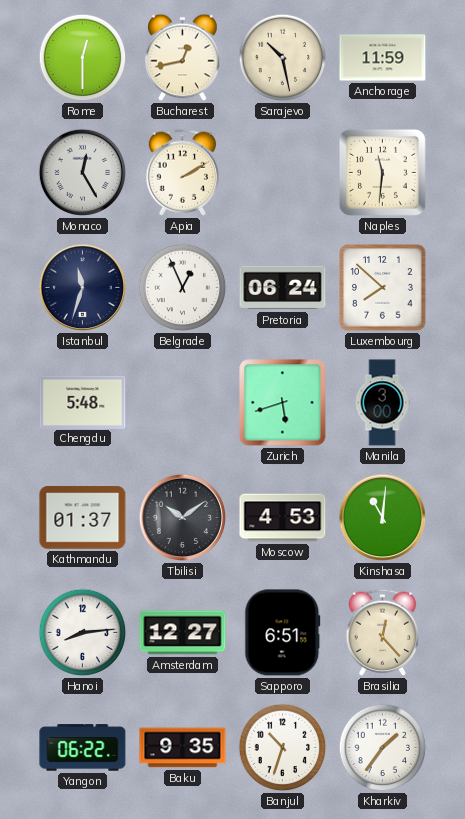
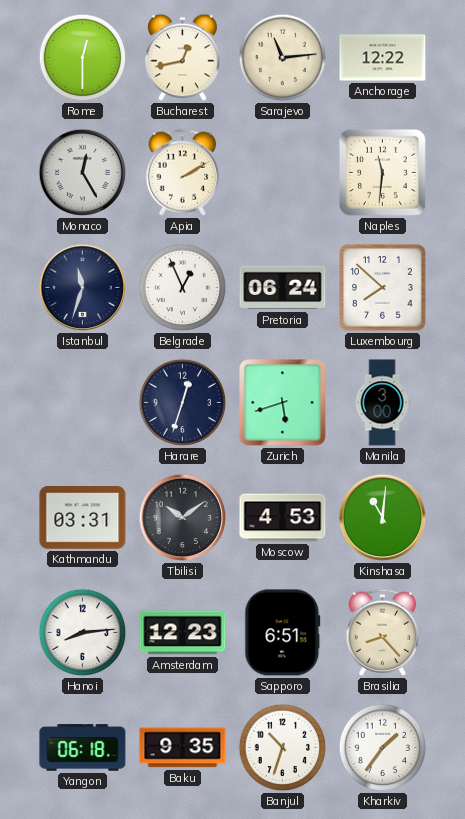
Sarajevo: 10:28 -> 11:14 (283, 58)
Anchorage: 11:59 -> 12:22 (383, 58)
Chengdu: 5:48 -> none (83, 402)
Harare: none -> 12:33 (183, 403)
Kathmandu: 01:37 -> 03:31 (83, 518)
Amsterdam: 12:27 -> 12:23 (183, 633)
Brasilia: 12:23 -> 8:23 (383, 632)
Yangon: 06:22 -> 06:18 (83, 748)
